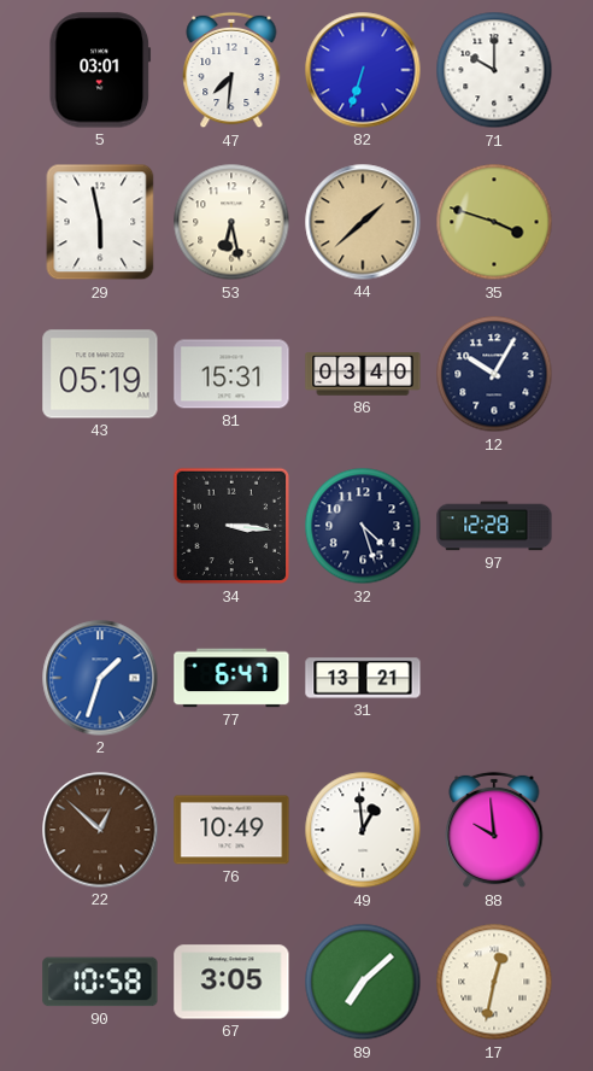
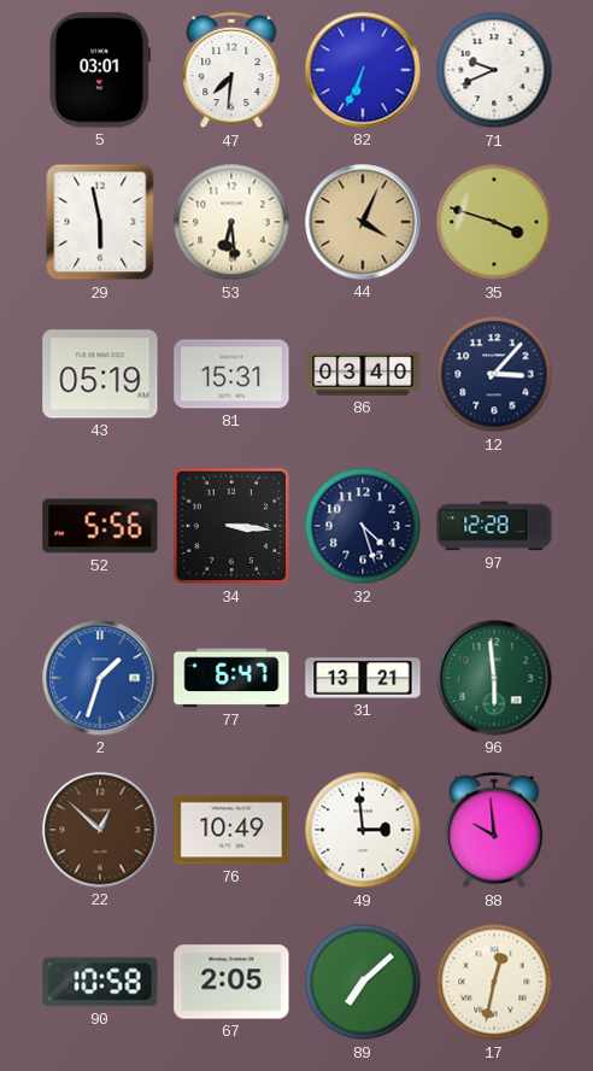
82: 6:33 -> 6:34 (363, 70)
71: 10:00 -> 9:41 (494, 70)
53: 6:28 -> 6:29 (231, 222)
44: 1:38 -> 4:04 (363, 222)
12: 10:05 -> 3:07 (494, 374)
52: none -> 5:56 (100, 526)
96: none -> 5:59 (494, 678)
49: 12:59 -> 2:59 (363, 830)
67: 3:05 -> 2:05 (231, 982)
